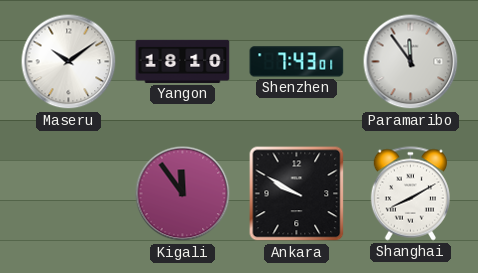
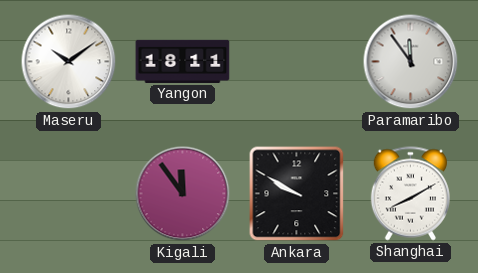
Yangon: 18:10 -> 18:11 (183, 61)
Shenzhen: 7:43 -> none (297, 62)
